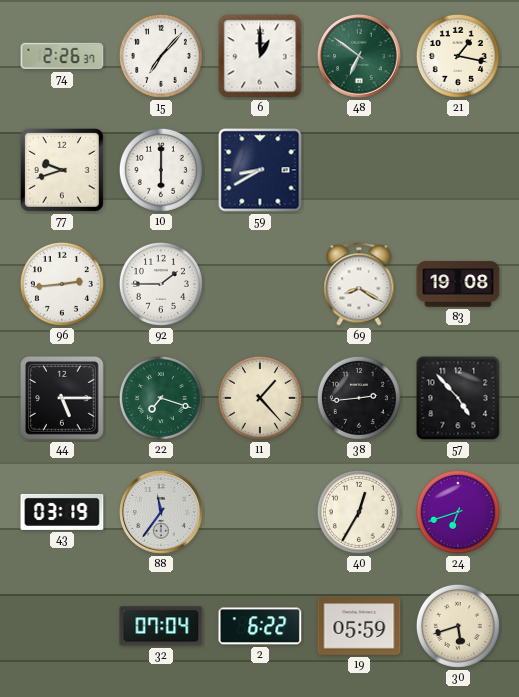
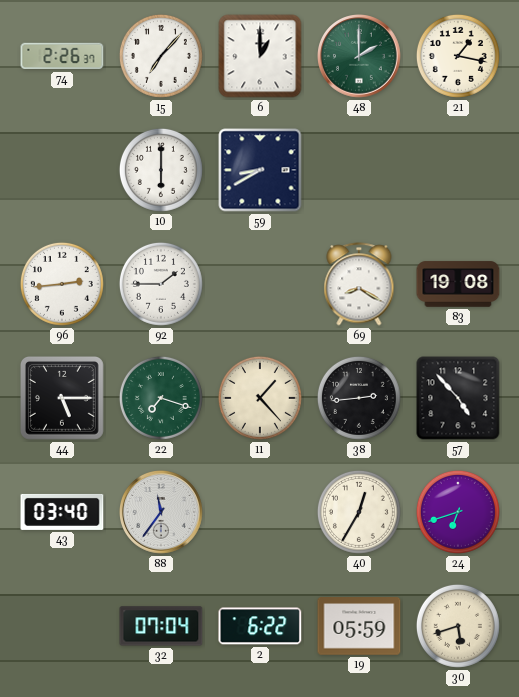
48: 6:51 -> 2:00 (360, 57)
77: 9:42 -> none (62, 170)
43: 03:19 -> 03:40 (62, 512)
